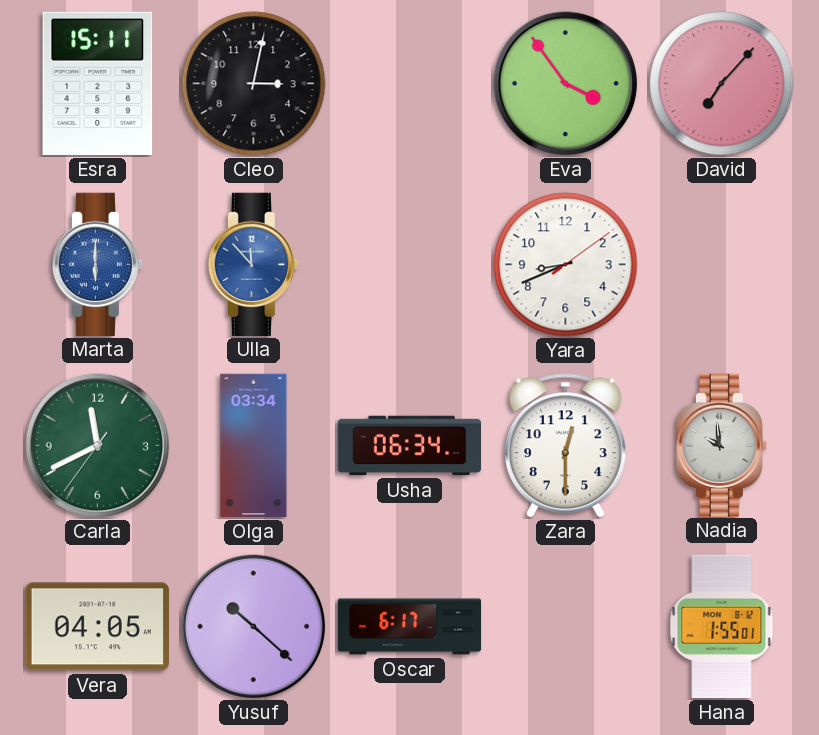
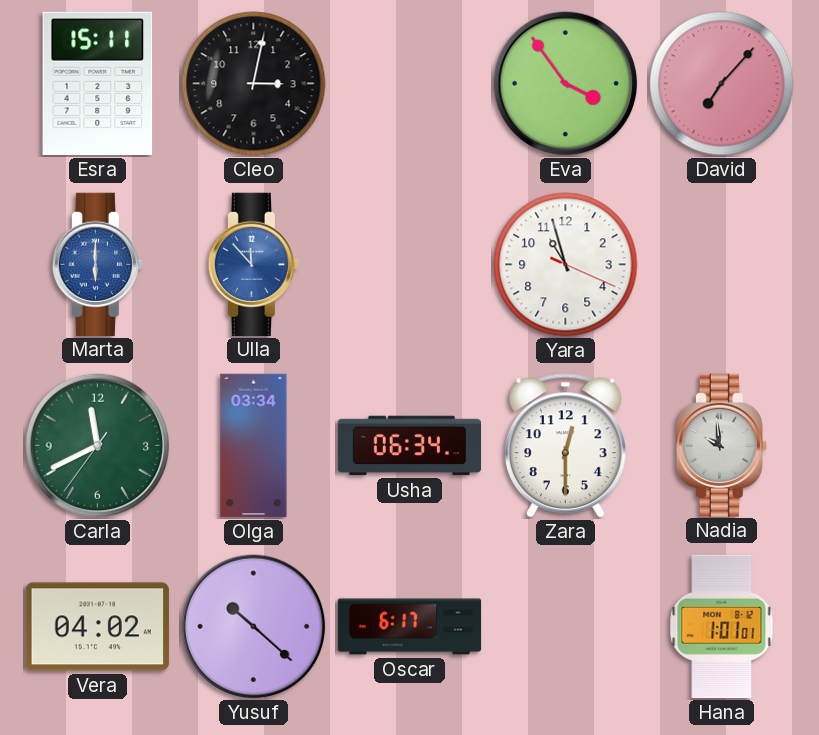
Yara: 8:41 -> 10:57 (566, 265)
Vera: 04:05 -> 04:02 (97, 627)
Hana: 1:55 -> 1:01 (722, 627)
